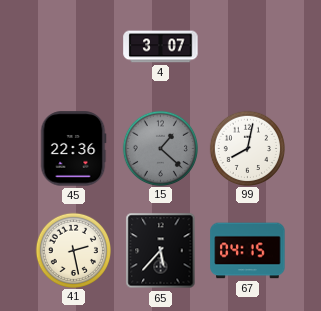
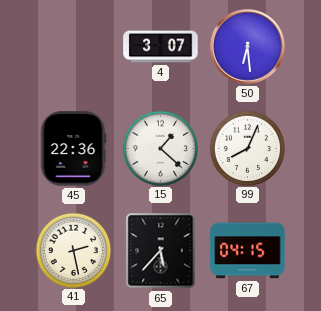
50: none -> 6:29 (248, 47)
15 dial: grey -> white (160, 148)
99: 8:02 -> 8:04 (247, 148)
